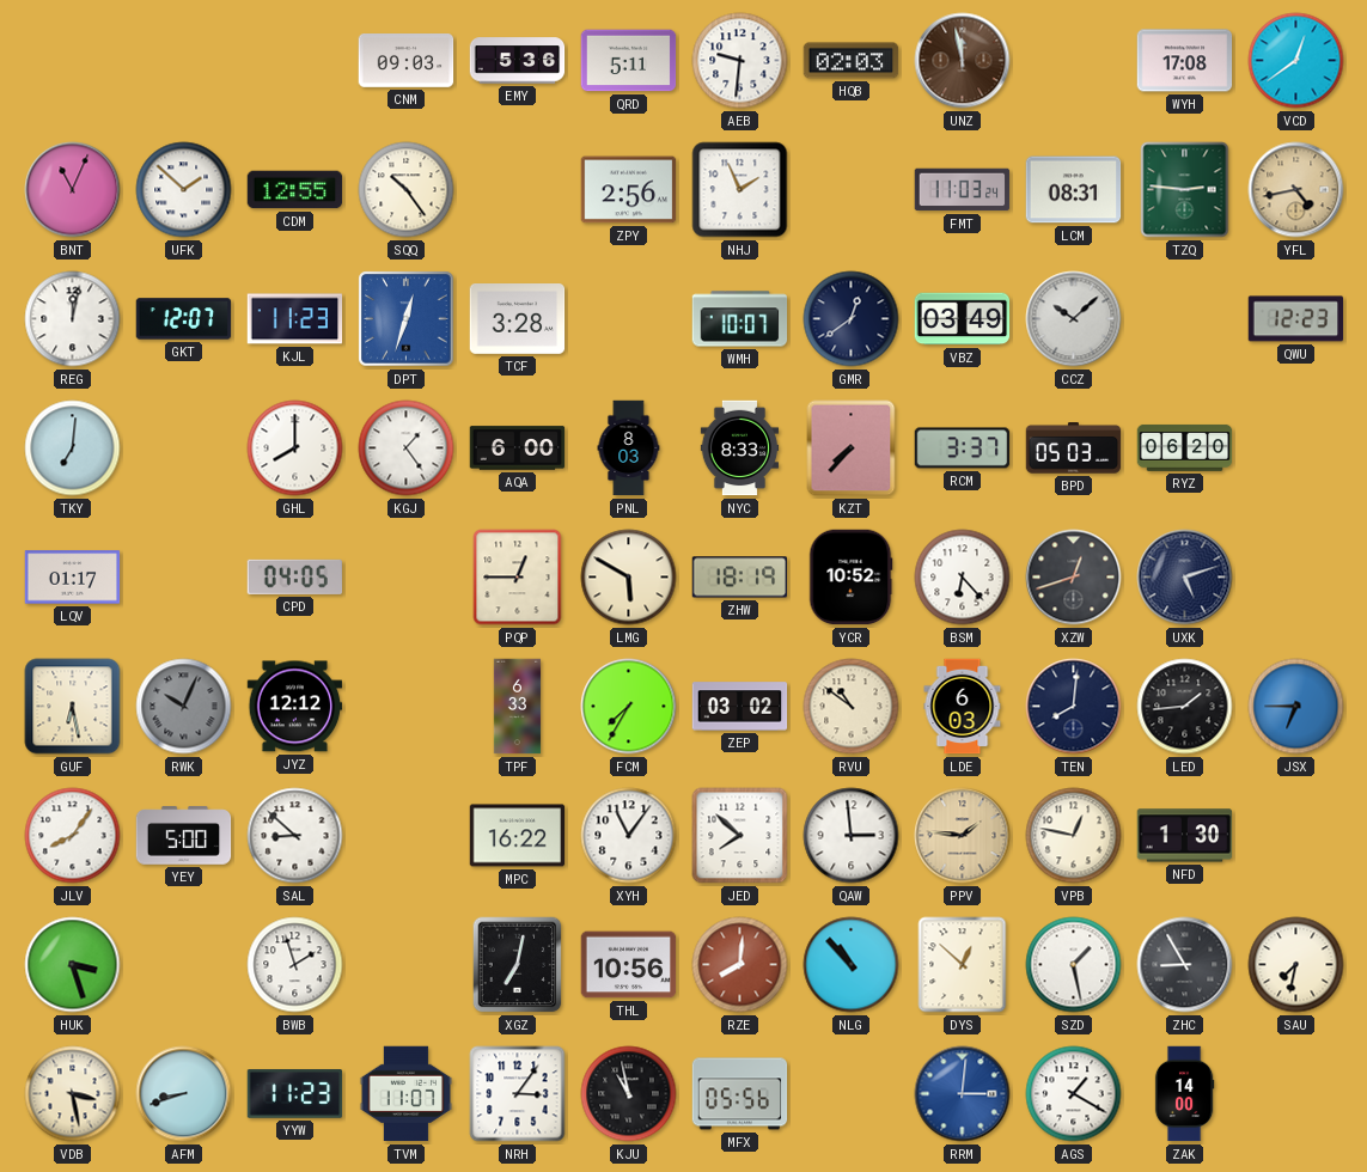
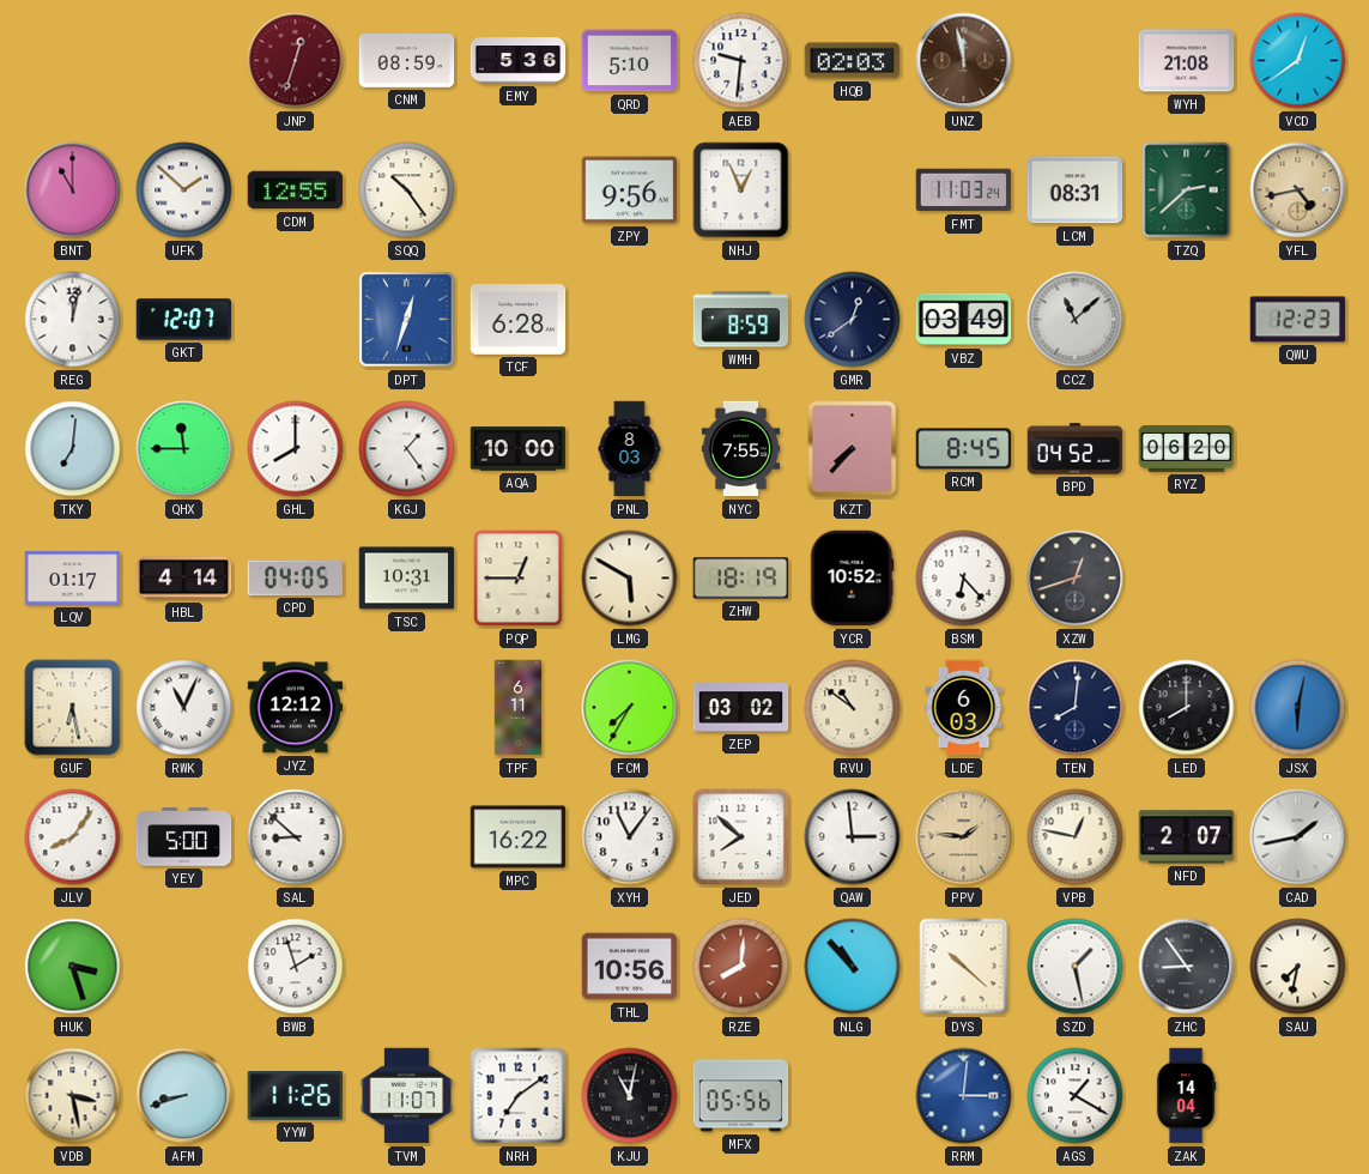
JNP: none -> 12:33 (296, 61)
CNM: 09:03 -> 08:59 (407, 61)
QRD: 5:11 -> 5:10 (630, 61)
WYH: 17:08 -> 21:08 (1187, 61)
BNT: 11:04 -> 11:00 (73, 190)
ZPY: 2:56 -> 9:56 (630, 190)
NHJ: 1:56 -> 12:56 (741, 190)
TZQ: 2:46 -> 2:38 (1187, 190)
KJL: 11:23 -> none (295, 319)
TCF: 3:28 -> 6:28 (519, 320)
WMH: 10:07 -> 8:59 (741, 320)
CCZ: 10:08 -> 11:08 (1076, 320)
QHX: none -> 11:45 (184, 449)
AQA: 6:00 -> 10:00 (519, 449)
NYC: 8:33 -> 7:55 (741, 449)
RCM: 3:37 -> 8:45 (964, 449)
BPD: 05:03 -> 04:52 (1076, 449)
HBL: none -> 4:14 (184, 579)
TSC: none -> 10:31 (407, 579)
UXK: 5:12 -> none (1185, 578)
RWK: 10:04 -> 11:04 (184, 708)
RWK dial: grey -> white (184, 708)
TPF: 6:33 -> 6:11 (519, 708)
LED: 1:44 -> 8:00 (1187, 708)
JSX: 6:45 -> 6:02 (1298, 708)
NFD: 1:30 -> 2:07 (1187, 837)
CAD: none -> 1:43 (1298, 837)
XGZ: 7:02 -> none (518, 965)
DYS: 12:52 -> 10:22 (964, 967)
ZHC: 8:55 -> 8:54 (1187, 967)
YYW: 11:23 -> 11:26 (296, 1096)
NRH: 3:06 -> 7:09 (519, 1096)
KJU: 10:58 -> 11:02 (630, 1096)
ZAK: 14:00 -> 14:04 (1186, 1096)
